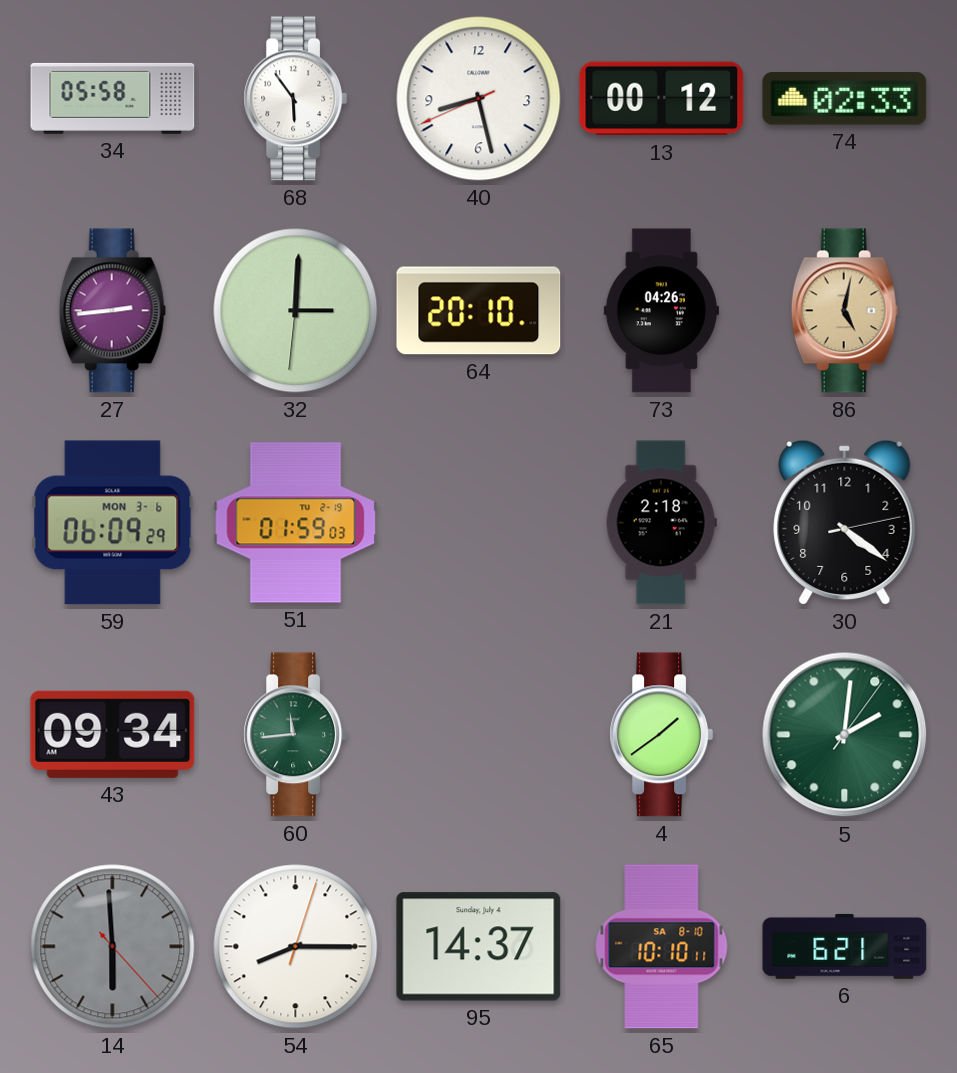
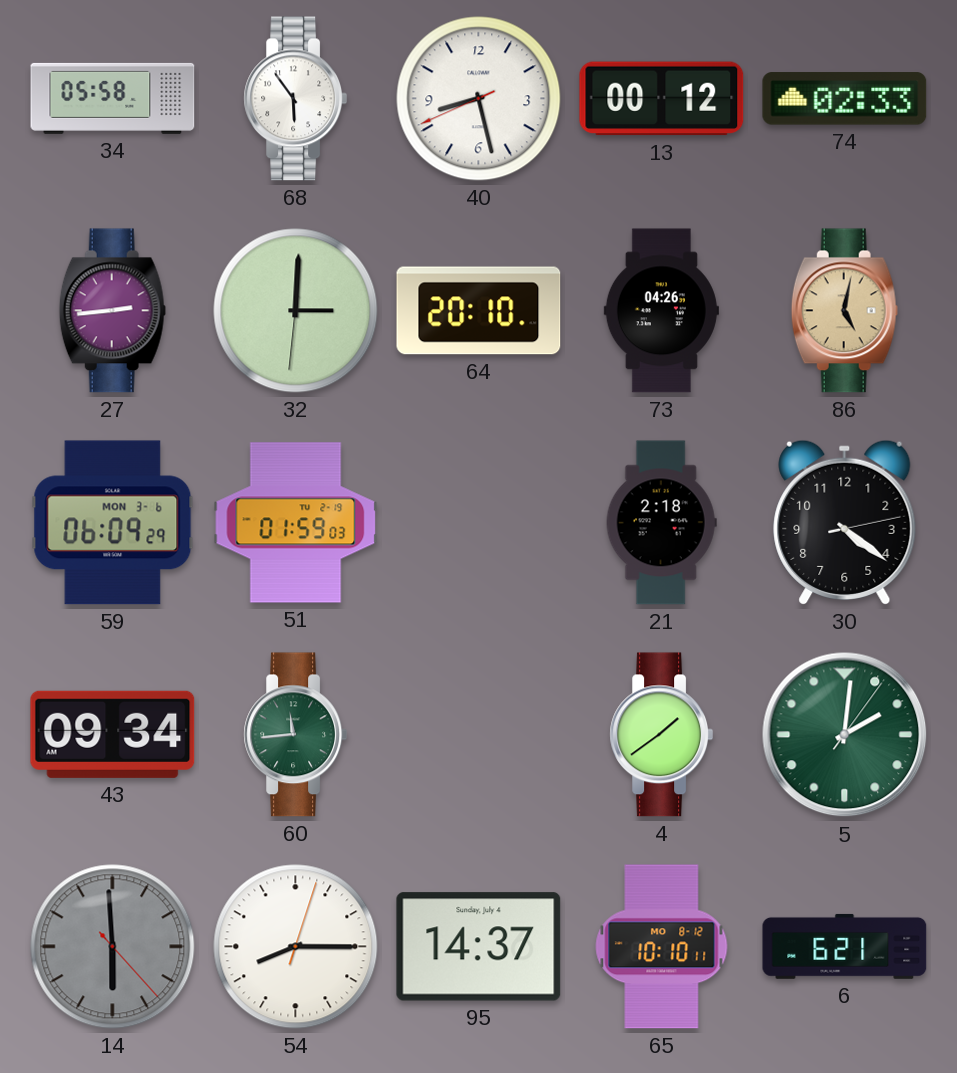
65 date: SA 8-10 -> MO 8-12 (662, 947)
